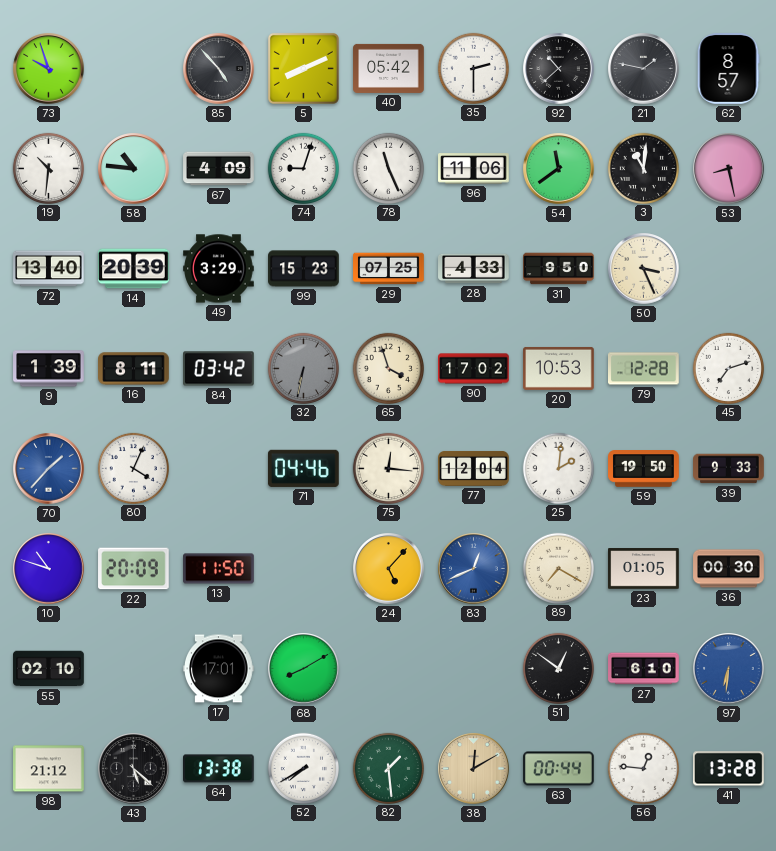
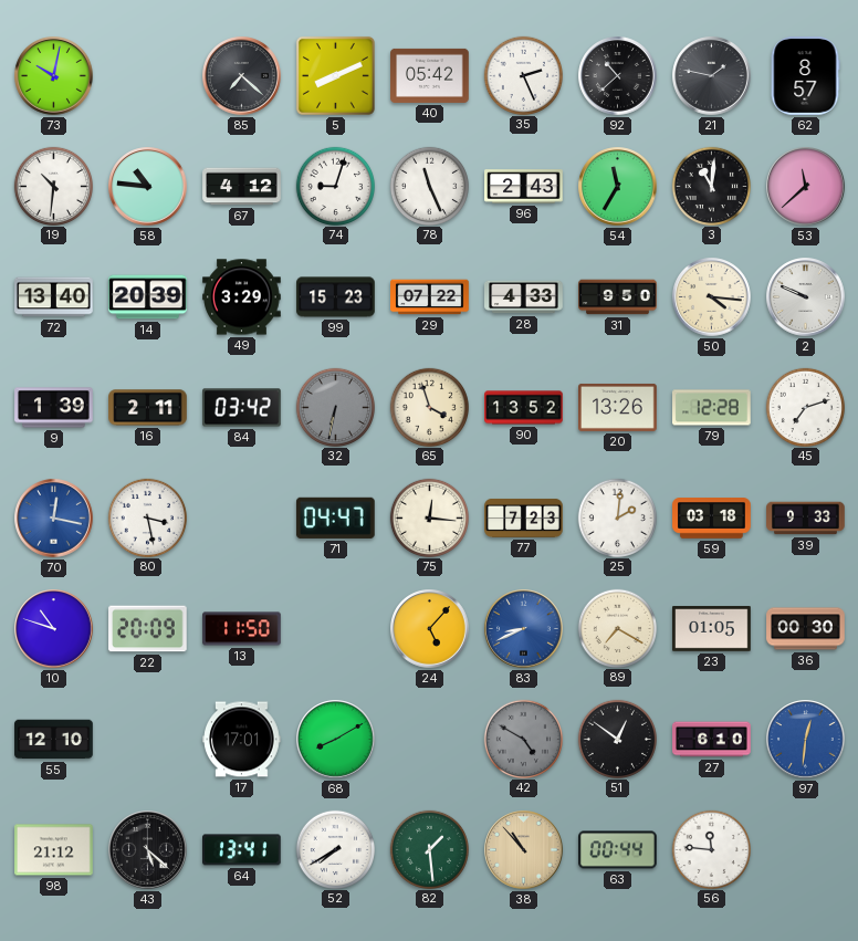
73: 9:57 -> 10:02 (54, 76)
85: 4:53 -> 7:22 (242, 76)
35: 2:30 -> 2:26 (523, 75)
67: 4:09 -> 4:12 (242, 187)
96: 11:06 -> 2:43 (524, 187)
54: 11:39 -> 11:35 (618, 187)
53: 8:28 -> 11:38 (806, 187)
29: 07:25 -> 07:22 (430, 297)
50: 3:26 -> 4:16 (712, 297)
2: none -> 9:49 (806, 297)
16: 8:11 -> 2:11 (148, 408)
90: 17:02 -> 13:52 (524, 408)
20: 10:53 -> 13:26 (618, 407)
70: 1:37 -> 12:17 (54, 519)
80: 4:04 -> 3:28 (147, 517)
71: 04:46 -> 04:47 (335, 517)
77: 12:04 -> 7:23 (524, 517)
59: 19:50 -> 03:18 (712, 519)
83: 12:41 -> 8:41 (524, 629)
55: 02:10 -> 12:10 (54, 740)
42: none -> 4:50 (523, 739)
97: 6:31 -> 12:31 (806, 740)
64: 13:38 -> 13:41 (242, 850)
38: 12:10 -> 10:53 (524, 850)
56: 12:46 -> 11:46 (711, 849)
41: 13:28 -> none (729, 769)
